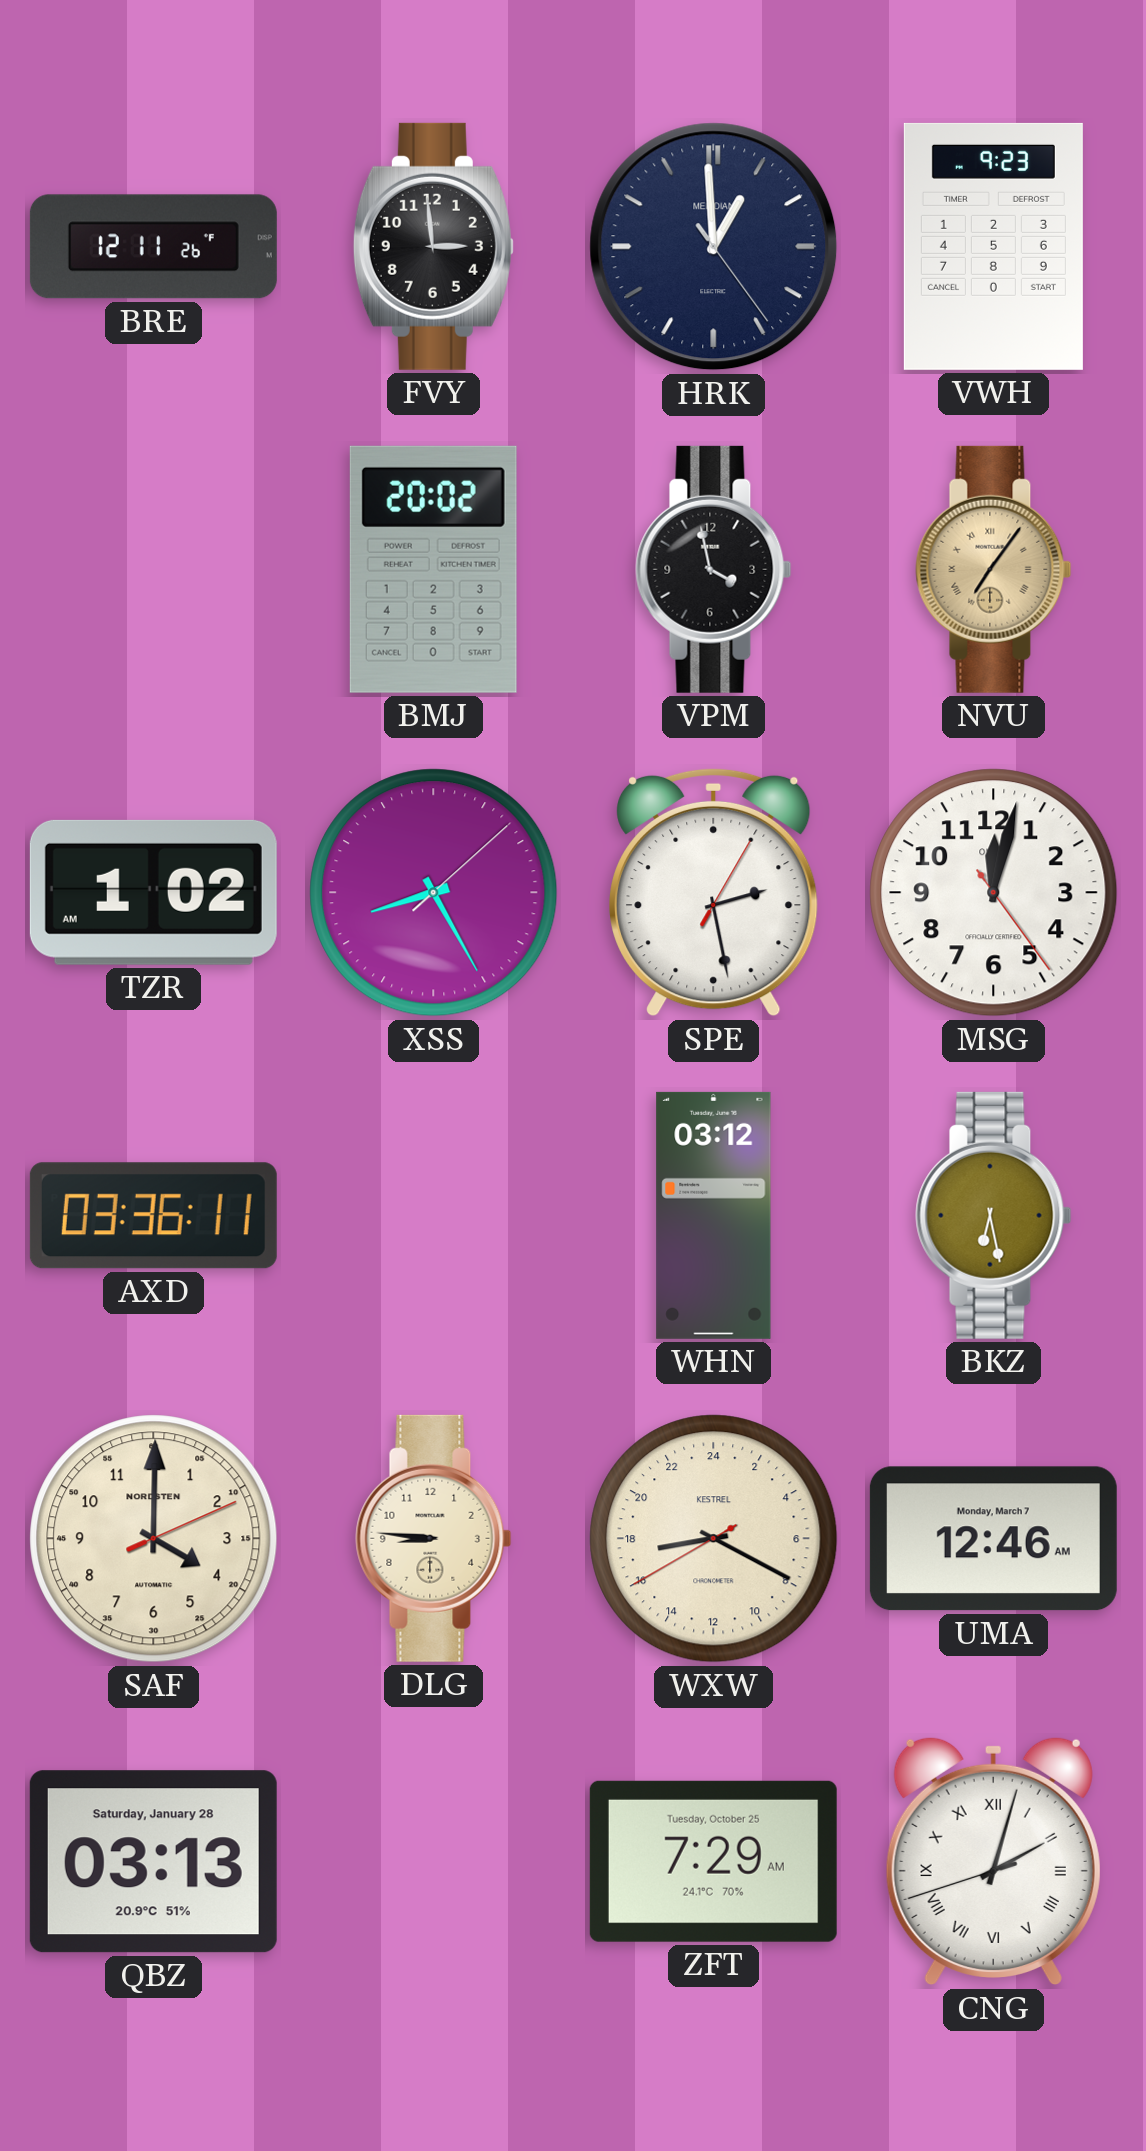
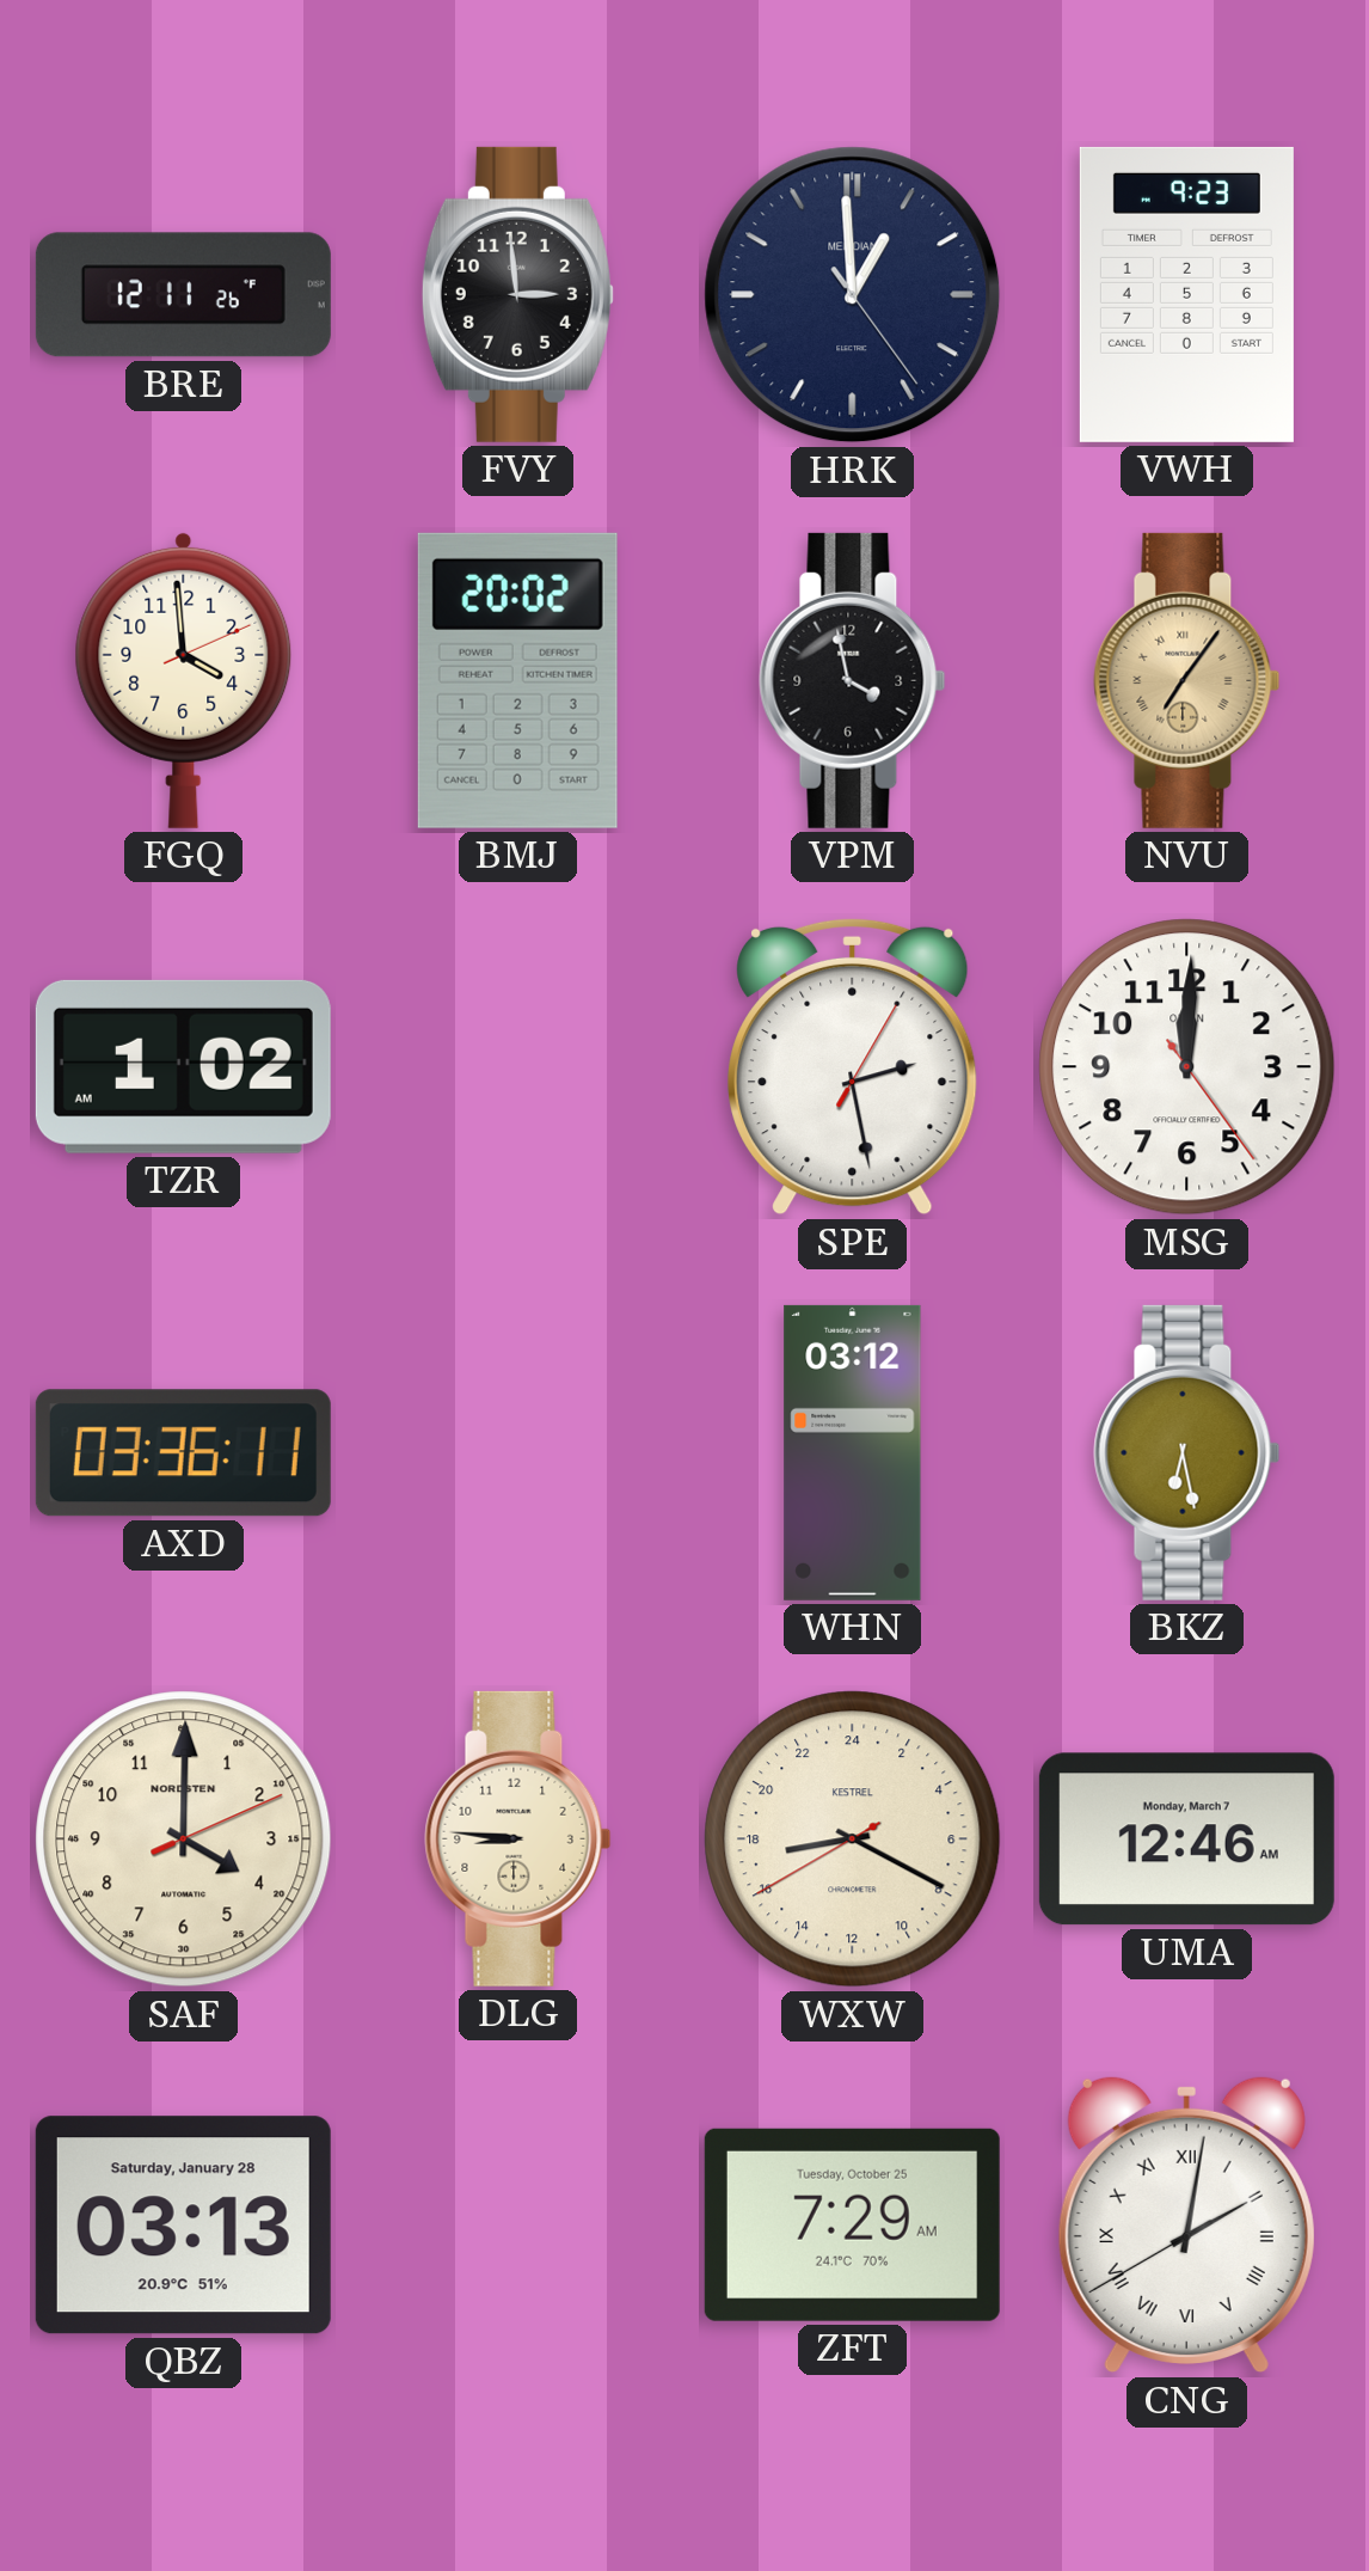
FGQ: none -> 3:59 (184, 680)
XSS: 8:25 -> none (434, 893)
MSG: 12:02 -> 12:00 (1187, 1067)
CNG: 2:02 -> 2:01 (1186, 2224)
